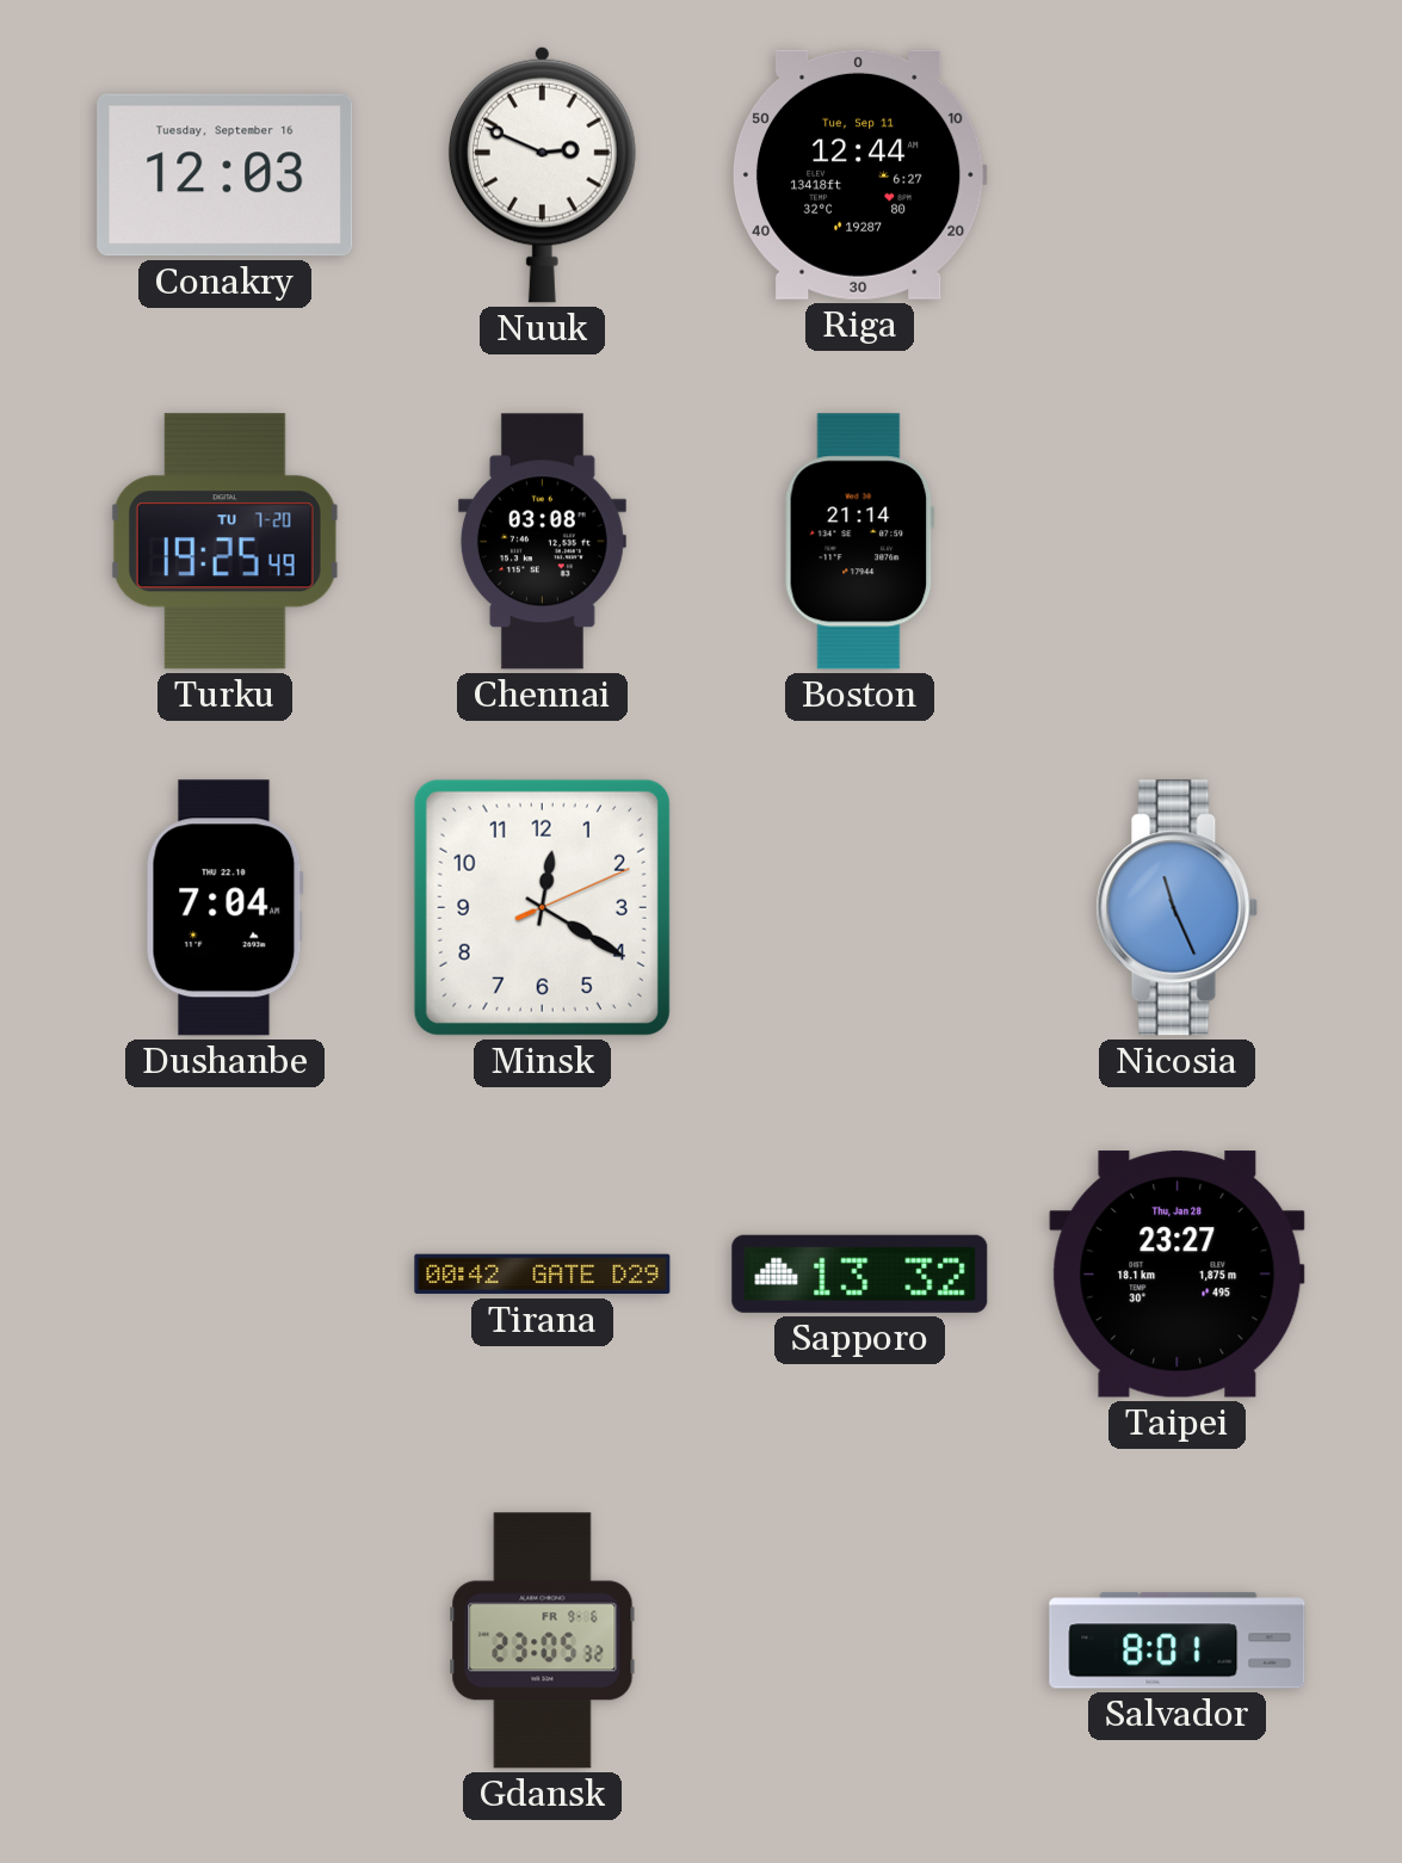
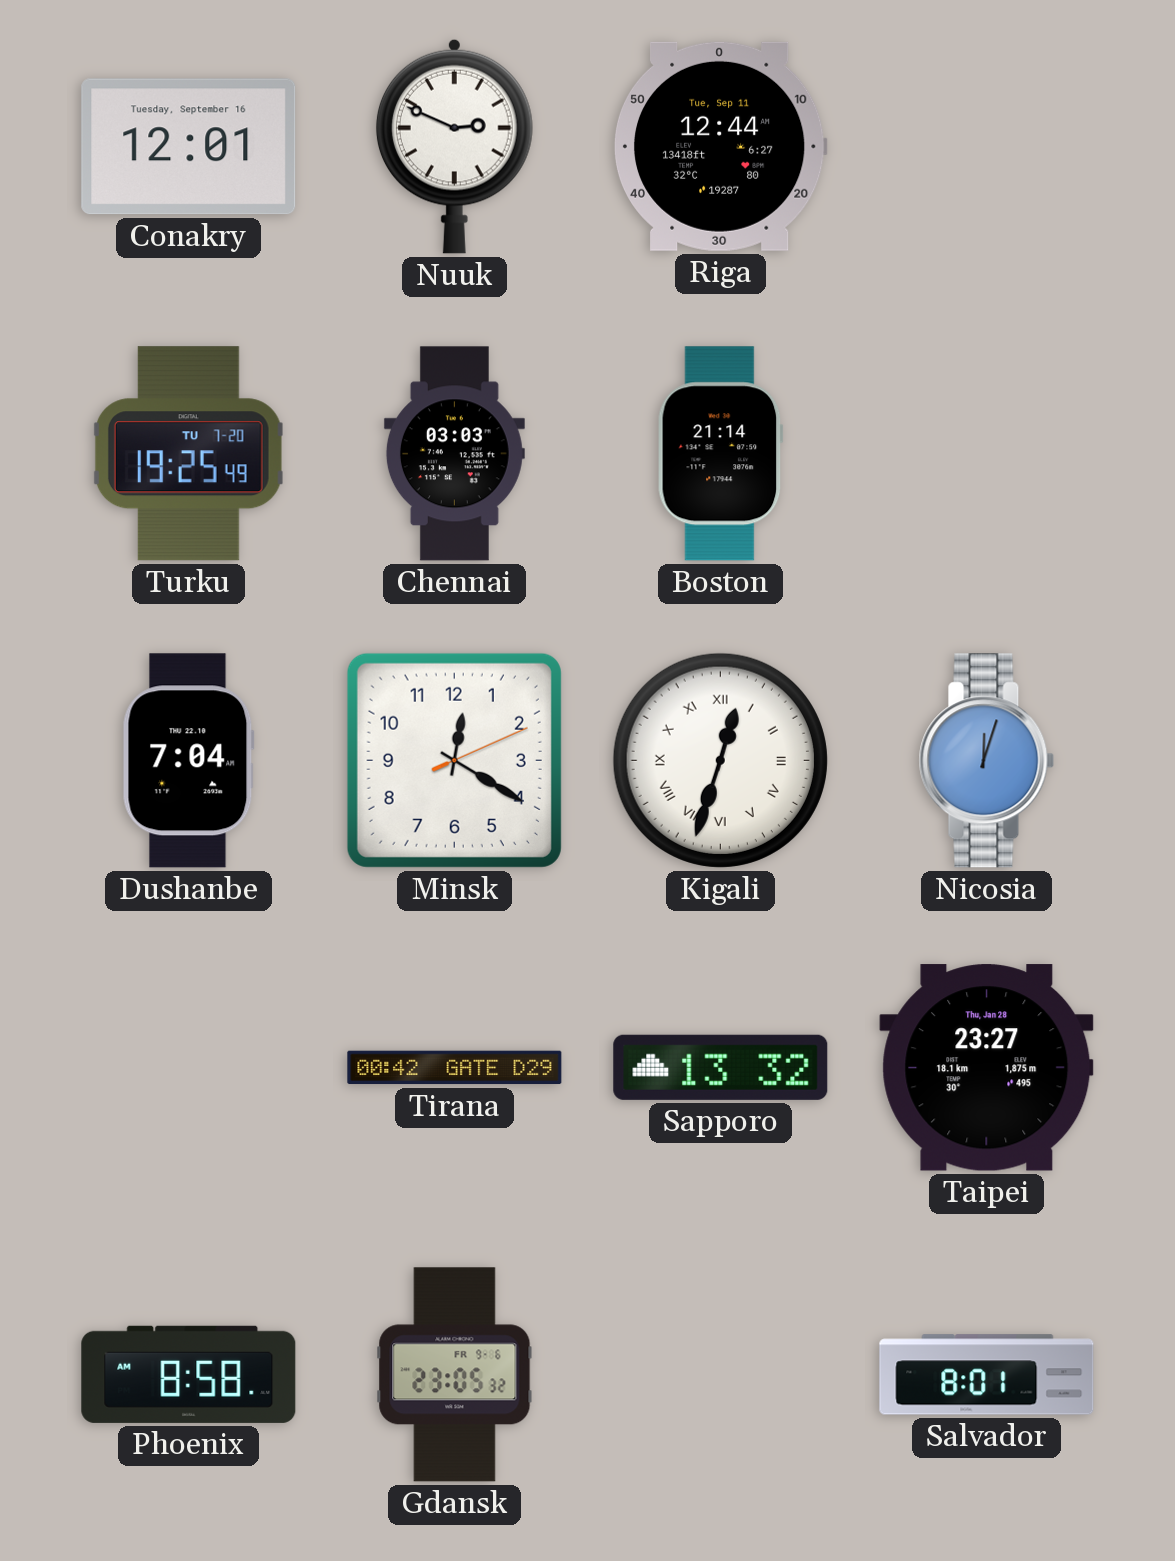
Conakry: 12:03 -> 12:01 (189, 147)
Chennai: 03:08 -> 03:03 (454, 454)
Kigali: none -> 12:33 (720, 760)
Nicosia: 11:26 -> 12:03 (987, 761)
Phoenix: none -> 8:58 (189, 1374)
